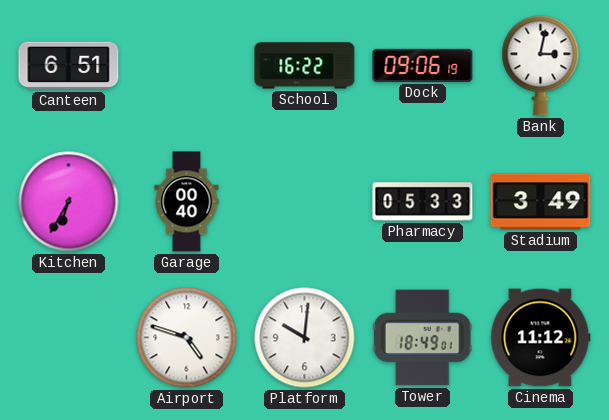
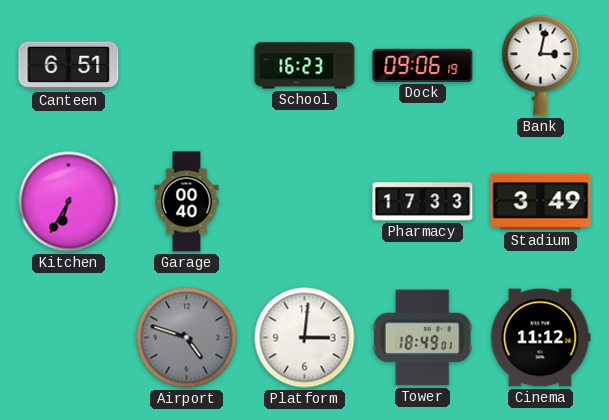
School: 16:22 -> 16:23 (305, 66)
Pharmacy: 05:33 -> 17:33 (423, 202)
Airport dial: white -> grey (187, 338)
Platform: 10:01 -> 3:01 (305, 338)
